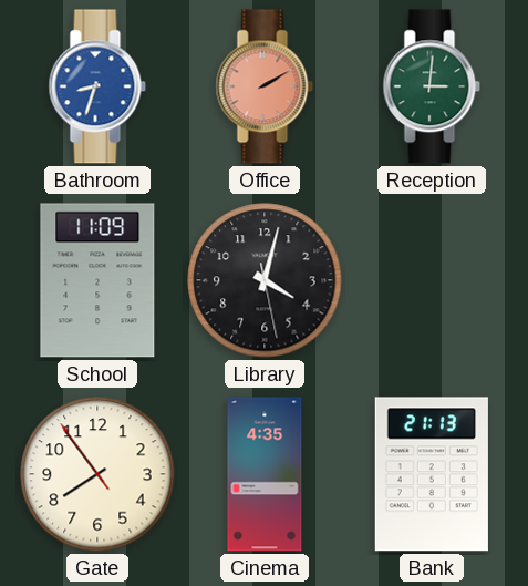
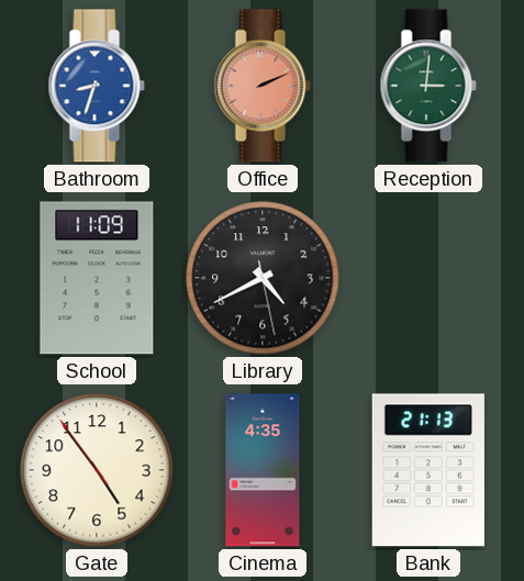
Office: 2:10 -> 2:11 (263, 86)
Library: 4:02 -> 4:40 (263, 278)
Gate: 7:53 -> 4:53 (97, 470)
